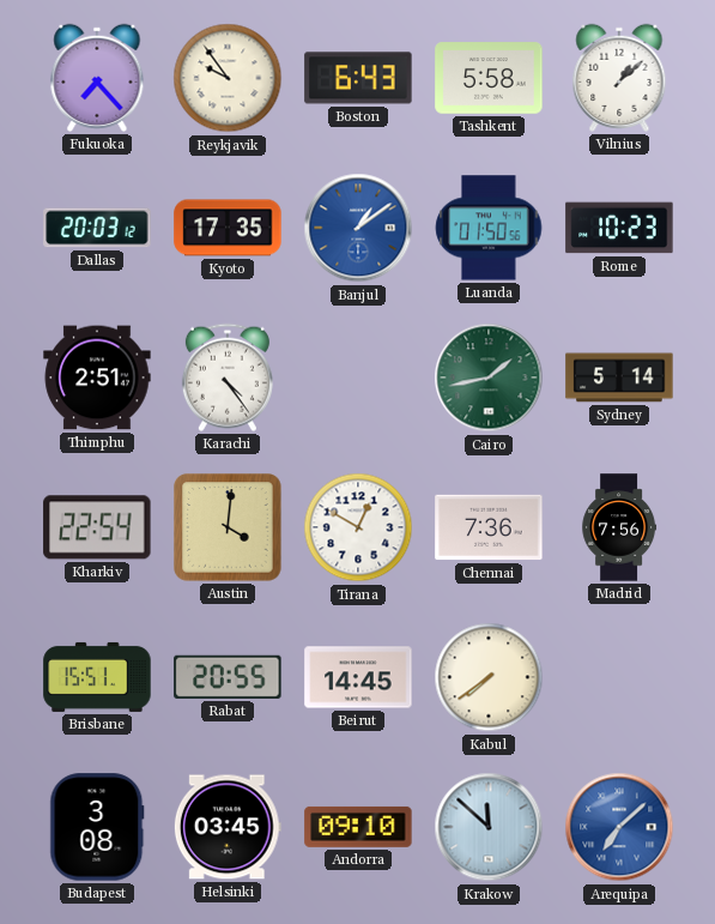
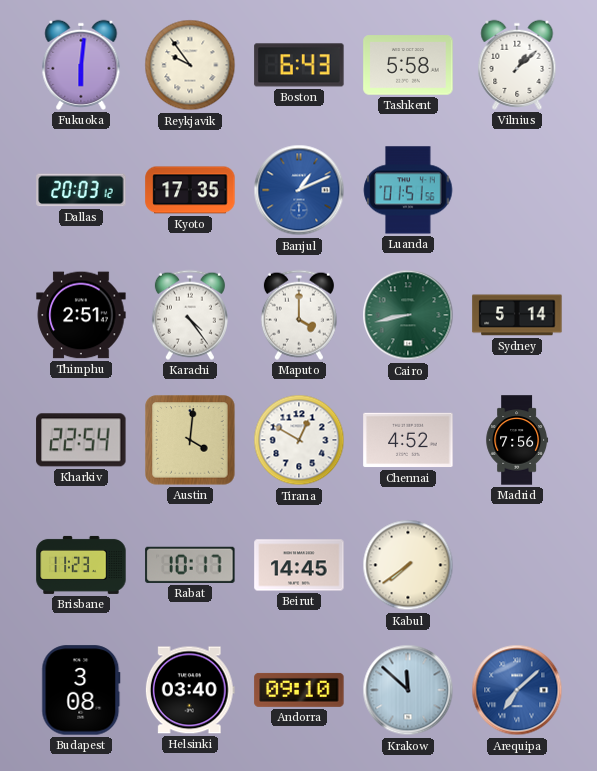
Fukuoka: 7:23 -> 6:01 (81, 65)
Banjul: 1:09 -> 1:11 (299, 190)
Luanda: 01:50 -> 01:51 (408, 190)
Rome: 10:23 -> none (619, 228)
Maputo: none -> 4:00 (299, 315)
Cairo: 1:43 -> 8:43 (408, 315)
Chennai: 7:36 -> 4:52 (408, 440)
Brisbane: 15:51 -> 11:23 (81, 565)
Rabat: 20:55 -> 10:17 (190, 565)
Helsinki: 03:45 -> 03:40 (190, 690)
